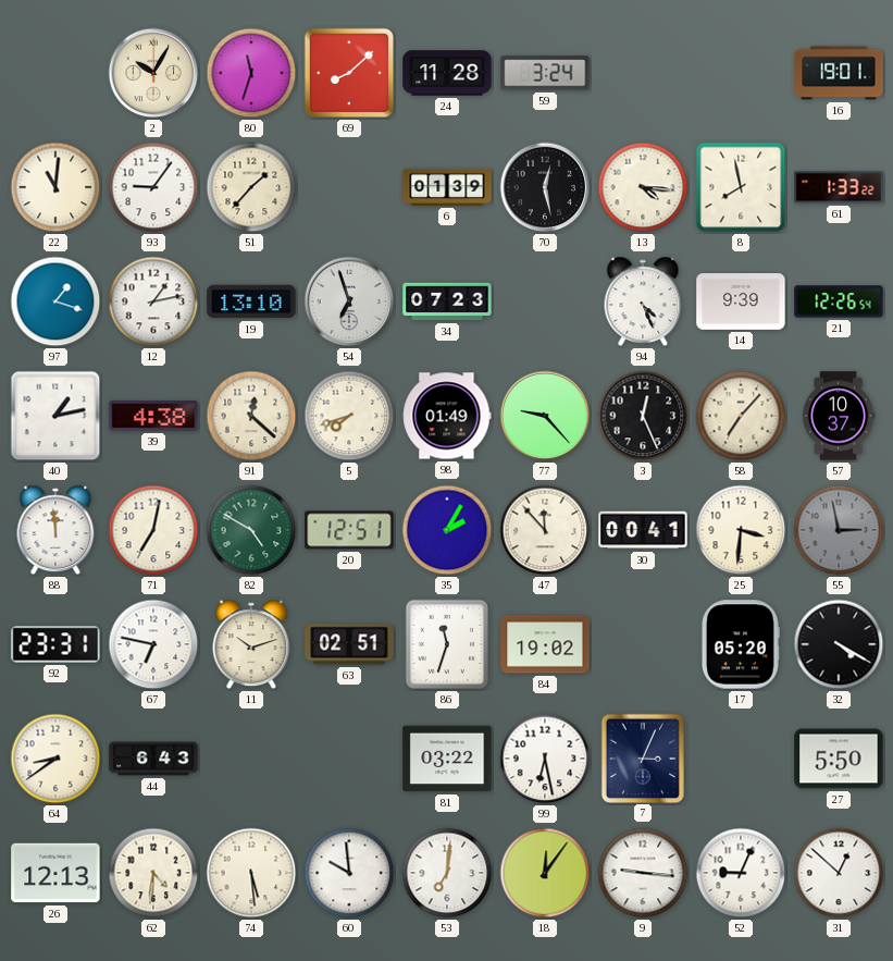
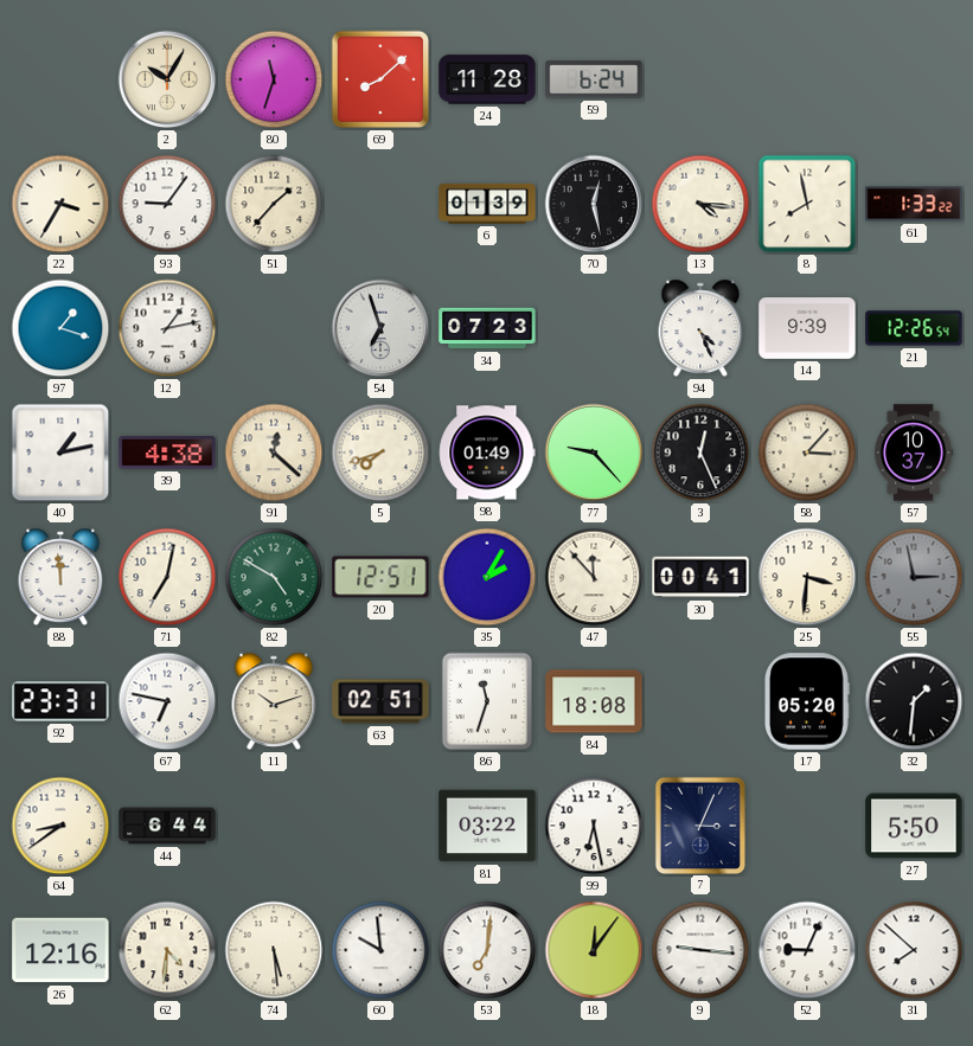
59: 3:24 -> 6:24 (594, 79)
16: 19:01 -> none (839, 73)
22: 11:01 -> 3:35 (60, 204)
19: 13:10 -> none (251, 301)
58: 7:07 -> 3:07 (807, 453)
84: 19:02 -> 18:08 (594, 701)
32: 4:20 -> 1:31 (914, 701)
44: 6:43 -> 6:44 (167, 826)
26: 12:13 -> 12:16 (60, 950)
31: 12:52 -> 7:52 (914, 950)
